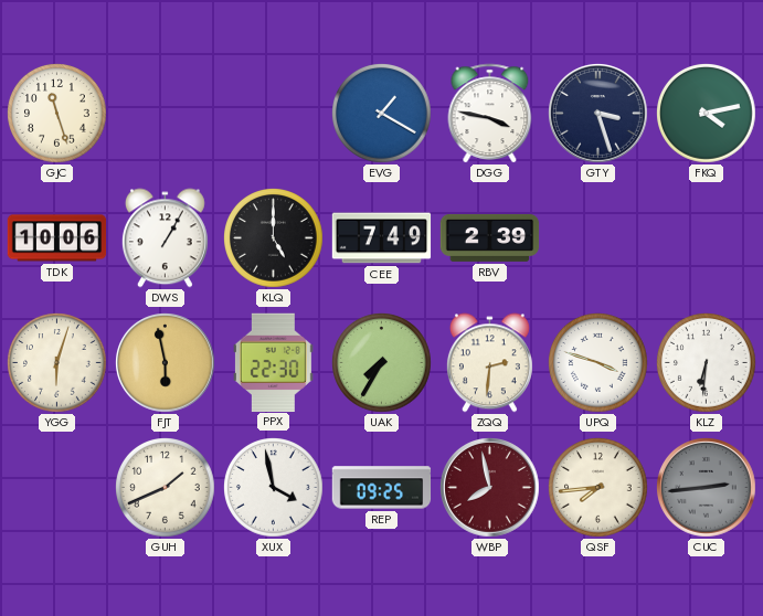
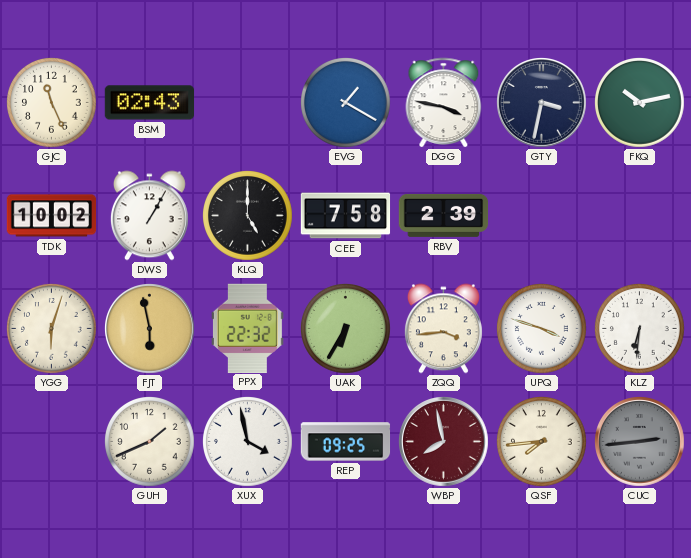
GJC: 11:27 -> 11:26 (52, 103)
BSM: none -> 02:43 (150, 103)
GTY: 3:27 -> 3:32 (542, 103)
FKQ: 4:13 -> 10:13 (640, 103)
TDK: 10:06 -> 10:02 (52, 216)
CEE: 7:49 -> 7:58 (346, 216)
PPX: 22:30 -> 22:32 (247, 328)
UAK: 7:35 -> 6:35 (346, 329)
ZQQ: 2:31 -> 3:44 (443, 329)
